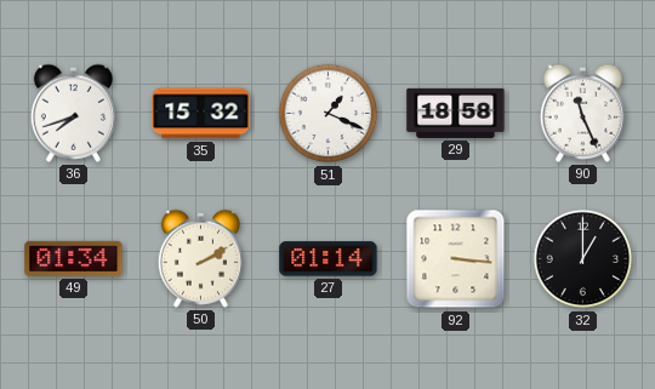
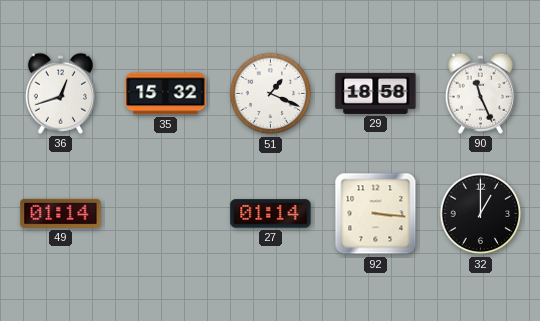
36: 7:42 -> 12:42 (60, 93)
49: 01:34 -> 01:14 (61, 213)
50: 2:10 -> none (200, 258)
